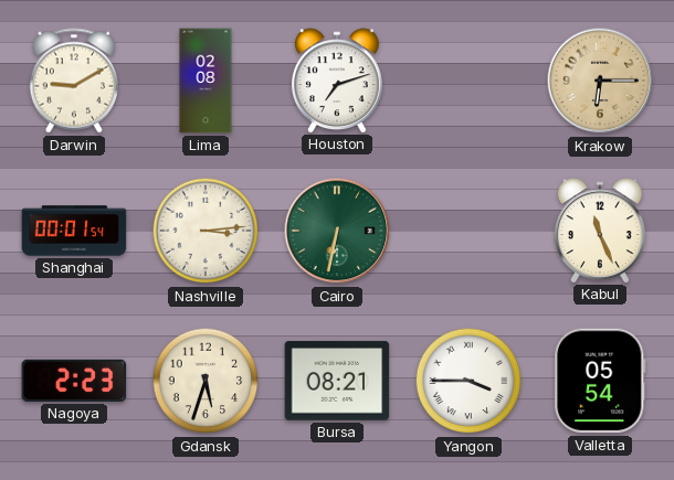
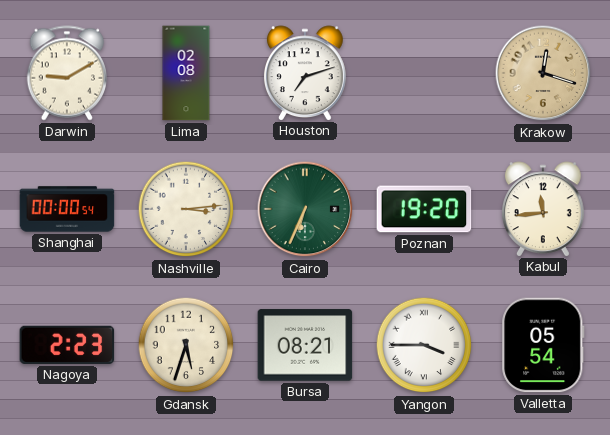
Krakow: 6:15 -> 12:18 (543, 73)
Shanghai: 00:01 -> 00:00 (67, 209)
Cairo: 6:32 -> 6:34 (305, 209)
Poznan: none -> 19:20 (424, 209)
Kabul: 11:26 -> 11:44 (543, 209)
